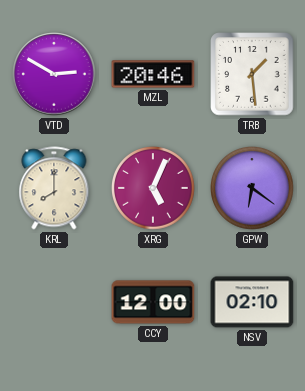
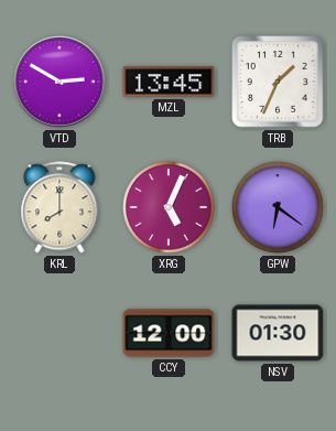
MZL: 20:46 -> 13:45 (169, 82)
TRB: 1:29 -> 1:34 (278, 82)
NSV: 02:10 -> 01:30 (278, 333)
